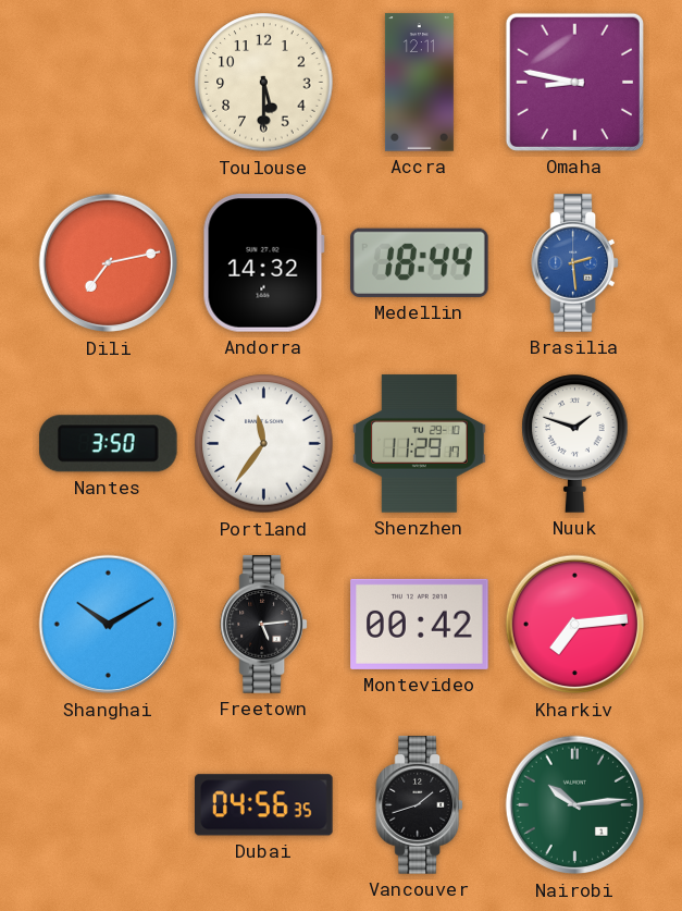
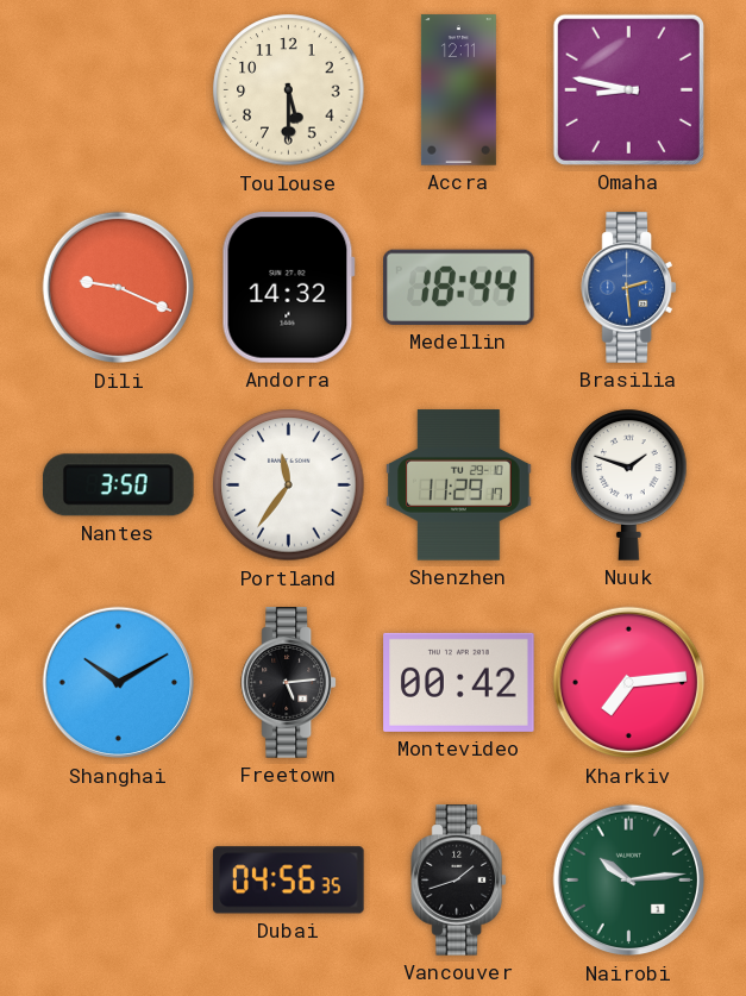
Dili: 7:13 -> 9:19 (119, 288)
